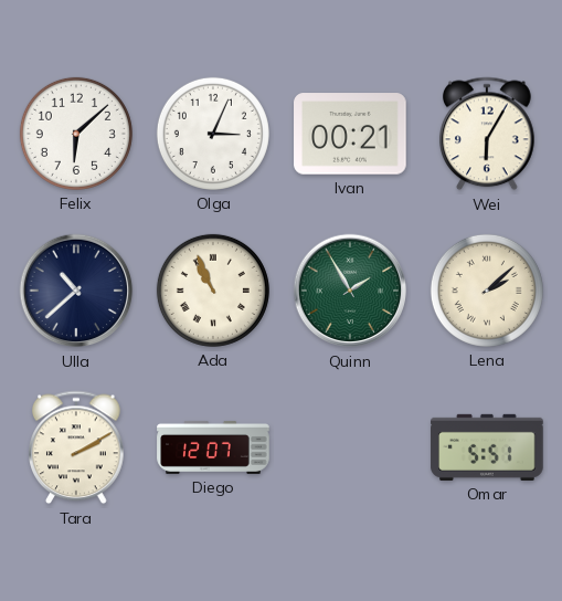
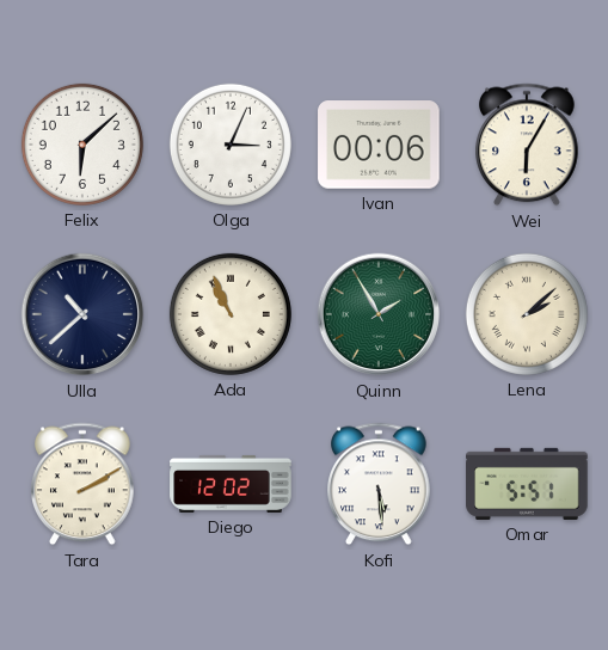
Ivan: 00:21 -> 00:06 (379, 145)
Diego: 12:07 -> 12:02 (231, 484)
Kofi: none -> 5:29 (379, 484)
